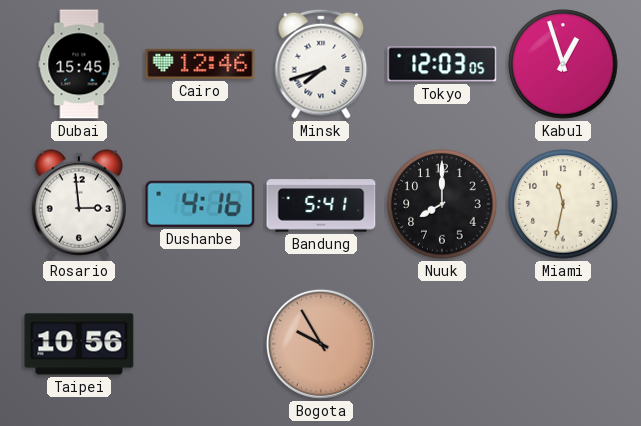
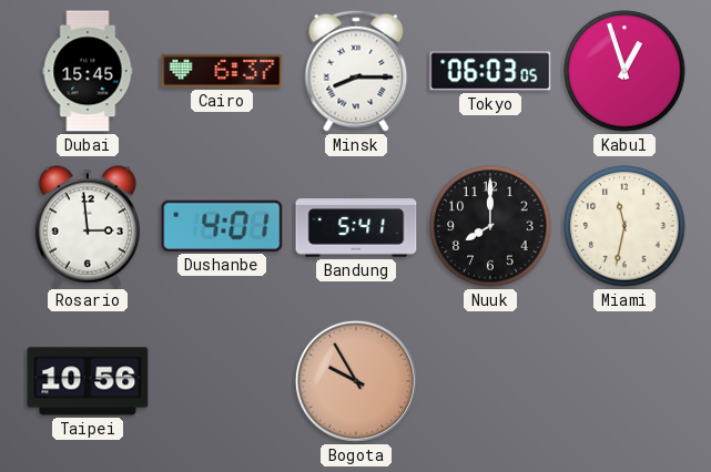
Cairo: 12:46 -> 6:37 (222, 71)
Minsk: 7:42 -> 8:15 (356, 71)
Tokyo: 12:03 -> 06:03 (490, 71)
Dushanbe: 4:16 -> 4:01 (222, 226)
